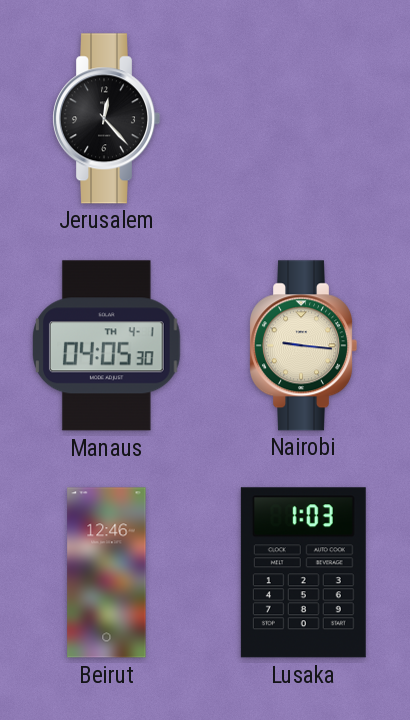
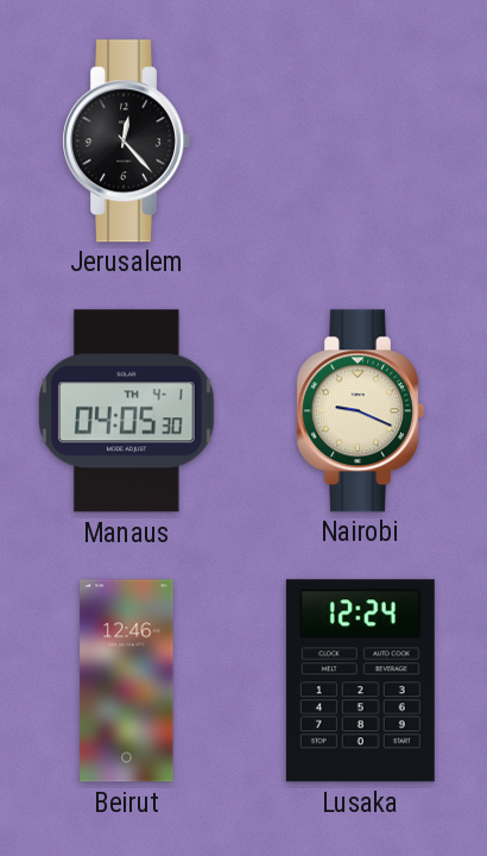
Nairobi: 9:16 -> 9:19 (361, 411)
Lusaka: 1:03 -> 12:24 (360, 681)
